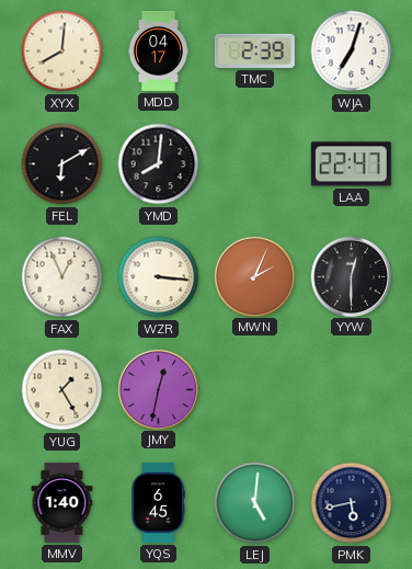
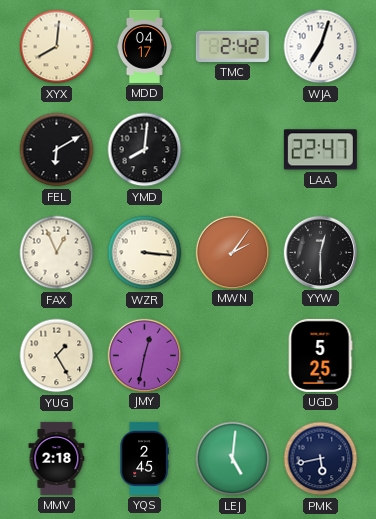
TMC: 2:39 -> 2:42 (232, 46)
MWN: 2:04 -> 2:06 (232, 252)
UGD: none -> 5:25 (320, 355)
MMV: 1:40 -> 2:18 (57, 458)
YQS: 6:45 -> 2:45 (144, 458)
